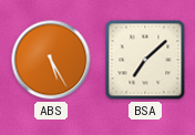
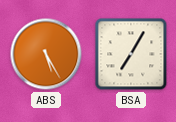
BSA: 7:08 -> 7:05 (131, 54)
